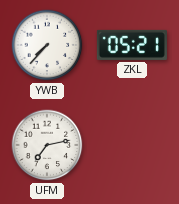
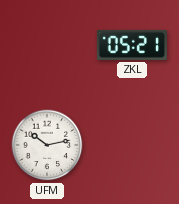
YWB: 7:37 -> none (47, 45)
UFM: 7:13 -> 10:13 (47, 145)
